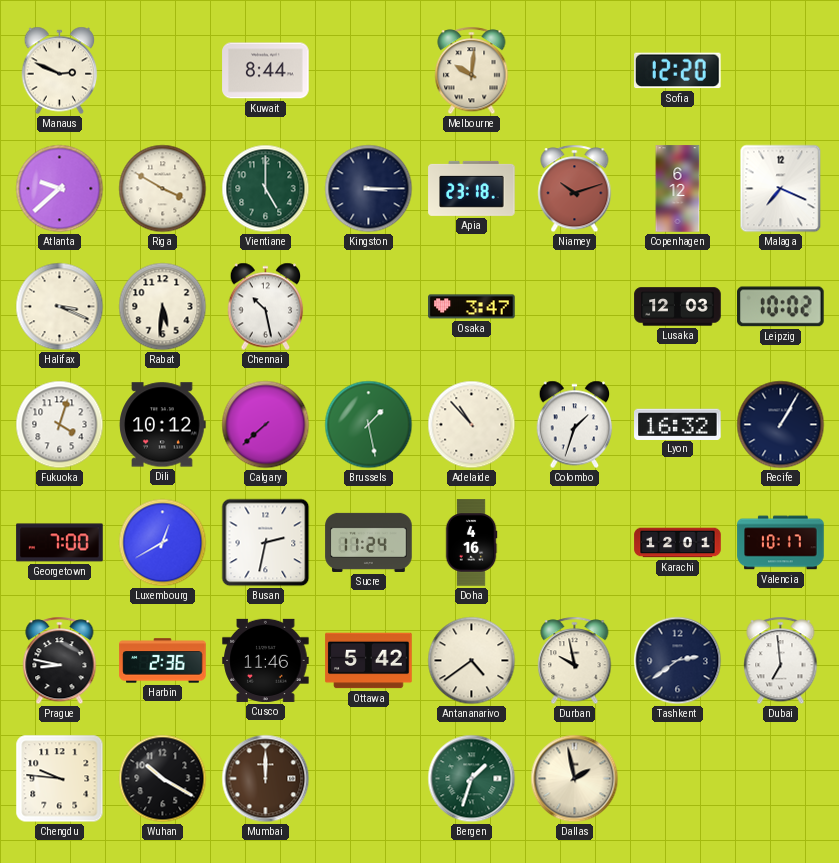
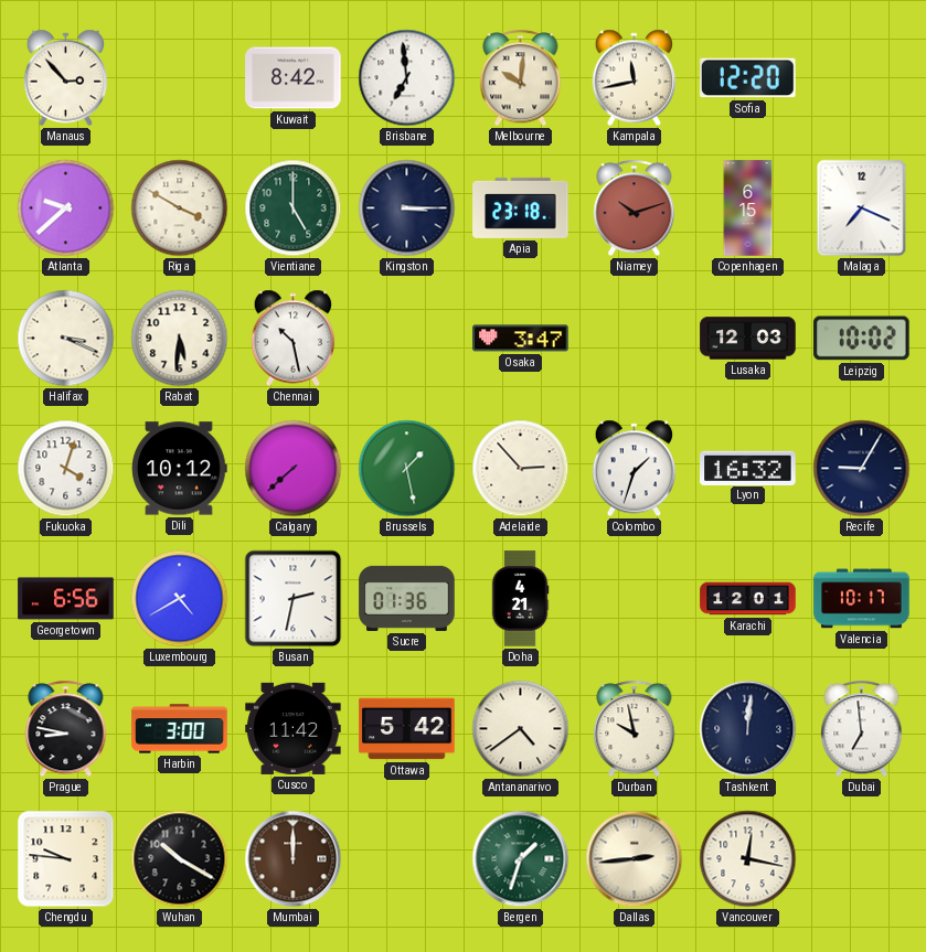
Manaus: 2:49 -> 2:53 (66, 78)
Kuwait: 8:44 -> 8:42 (294, 78)
Brisbane: none -> 6:59 (407, 78)
Kampala: none -> 11:43 (635, 78)
Copenhagen: 6:12 -> 6:15 (748, 208)
Adelaide: 10:53 -> 2:53 (521, 469)
Recife: 1:05 -> 9:05 (862, 469)
Georgetown: 7:00 -> 6:56 (66, 599)
Luxembourg: 12:40 -> 4:40 (180, 599)
Sucre: 11:24 -> 01:36 (407, 598)
Doha: 4:16 -> 4:21 (520, 599)
Harbin: 2:36 -> 3:00 (180, 729)
Cusco: 11:46 -> 11:42 (294, 728)
Tashkent: 2:39 -> 12:01 (748, 729)
Dallas: 1:58 -> 2:44 (635, 859)
Vancouver: none -> 12:17 (748, 859)
